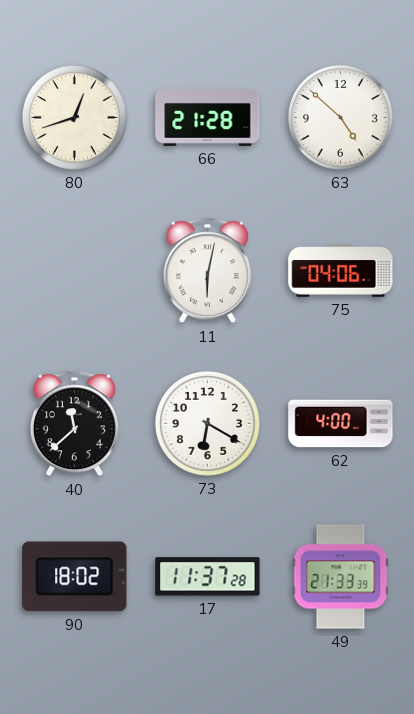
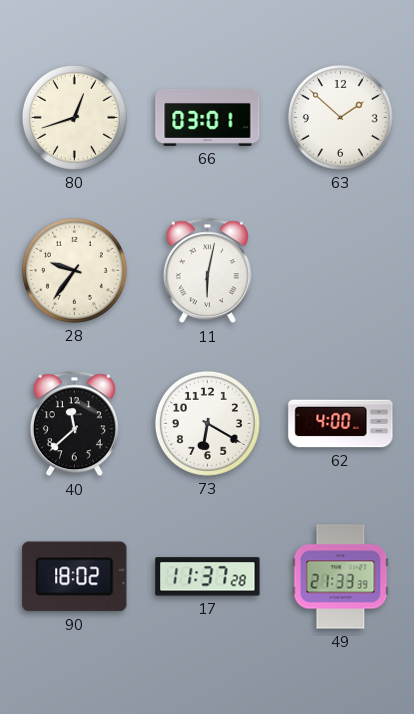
66: 21:28 -> 03:01 (208, 117)
63: 4:52 -> 1:52 (340, 117)
28: none -> 9:36 (74, 270)
75: 04:06 -> none (341, 271)
